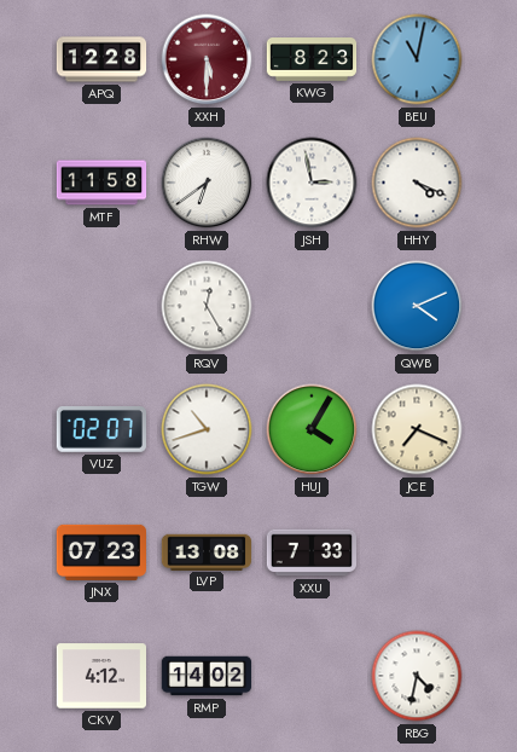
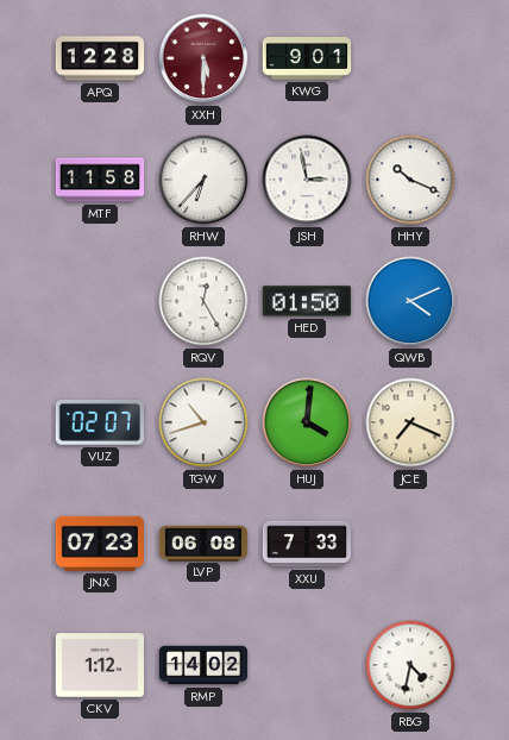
KWG: 8:23 -> 9:01 (307, 59)
BEU: 11:02 -> none (417, 59)
RHW: 6:39 -> 6:37 (203, 180)
HHY: 4:19 -> 10:19 (410, 180)
HED: none -> 01:50 (306, 301)
HUJ: 4:05 -> 4:01 (307, 422)
LVP: 13:08 -> 06:08 (203, 543)
CKV: 4:12 -> 1:12 (99, 665)
